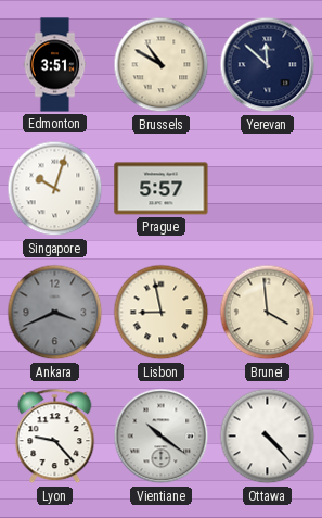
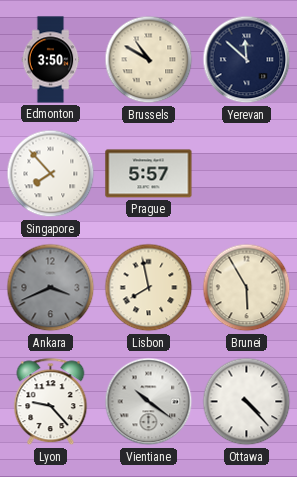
Edmonton: 3:51 -> 3:50 (51, 60)
Singapore: 10:03 -> 7:53 (51, 174)
Lisbon: 8:58 -> 7:58 (149, 288)
Brunei: 3:59 -> 5:55 (247, 288)
